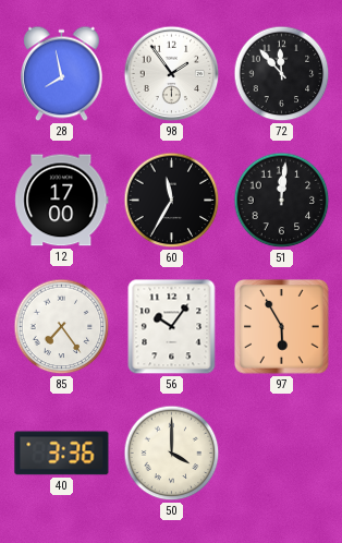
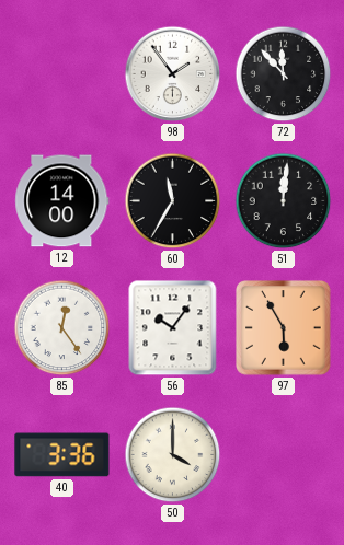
28: 7:58 -> none (61, 74)
12: 17:00 -> 14:00 (62, 201)
85: 7:24 -> 12:24 (62, 328)
